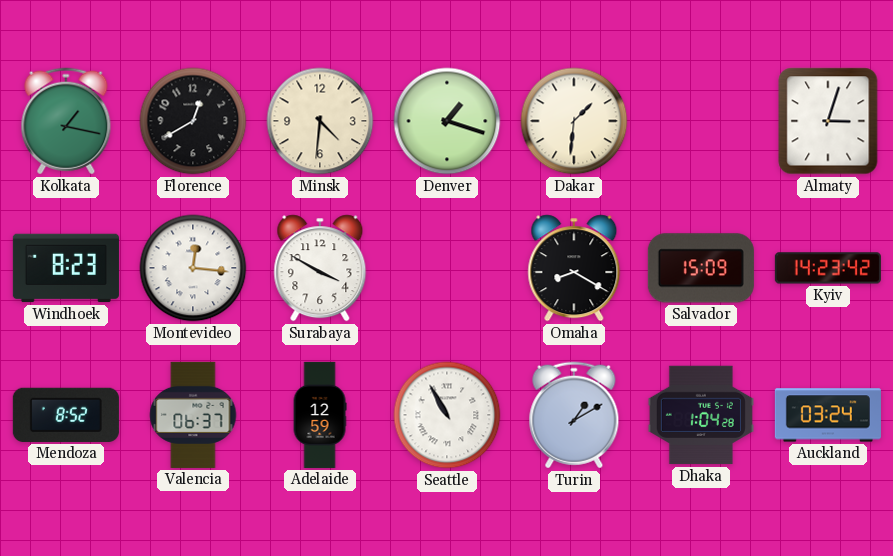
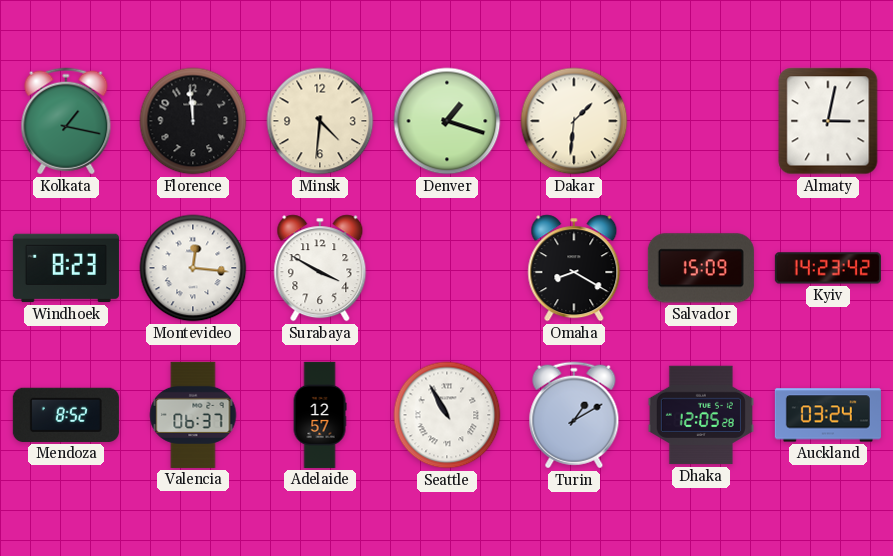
Florence: 12:40 -> 11:59 (193, 121)
Almaty: 3:03 -> 3:02 (828, 121)
Adelaide: 12:59 -> 12:57 (320, 415)
Dhaka: 1:04 -> 12:05 (701, 415)
